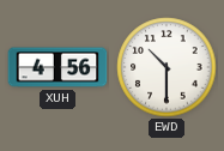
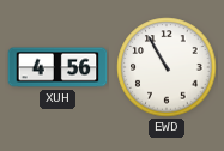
EWD: 10:30 -> 10:55 (167, 67)
